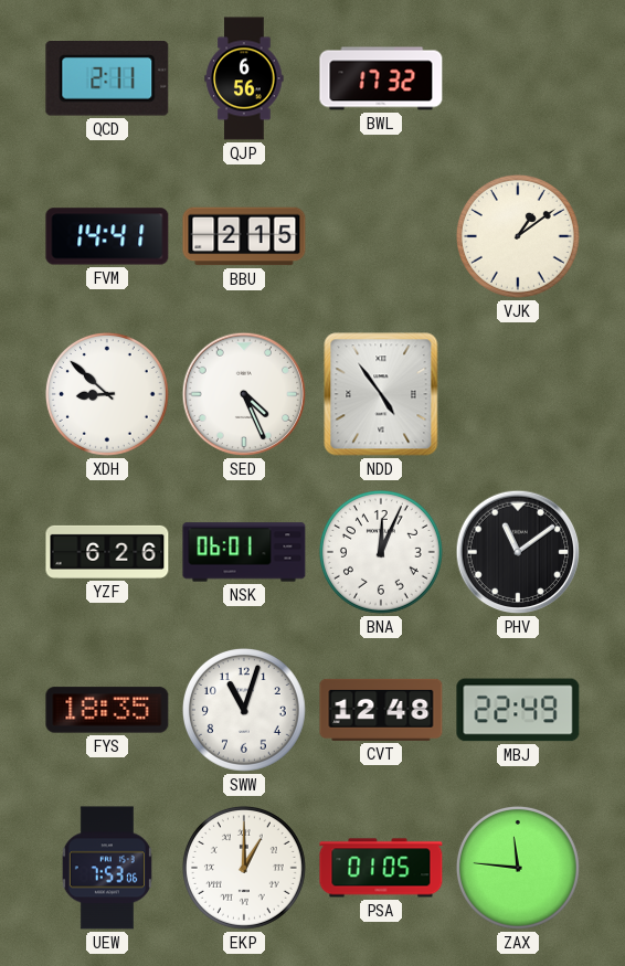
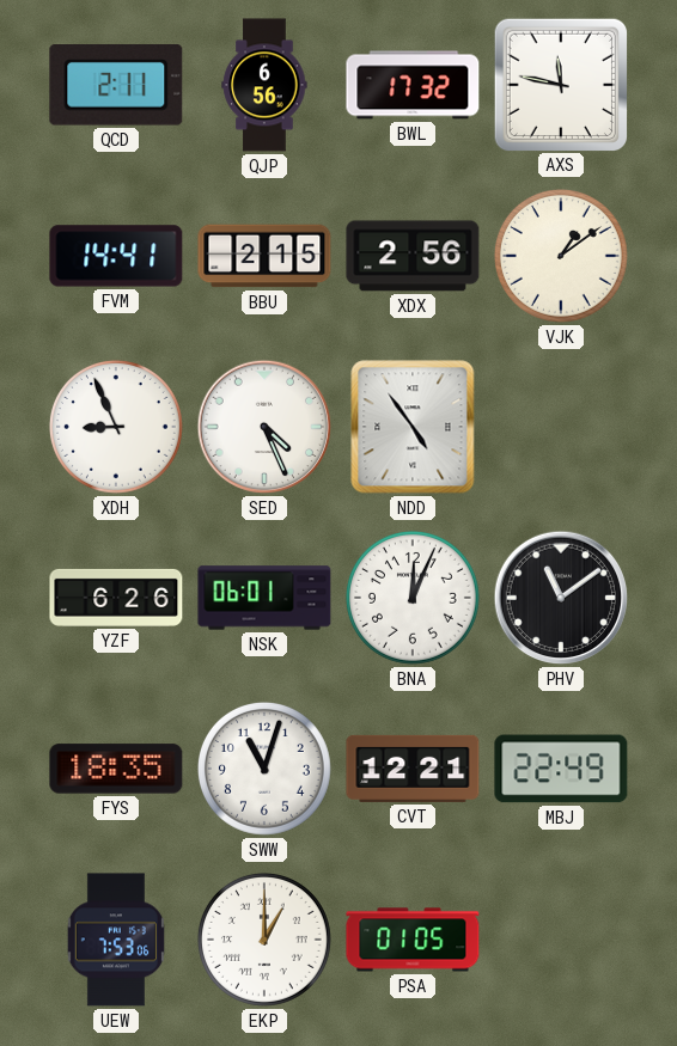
AXS: none -> 11:47 (560, 84)
XDX: none -> 2:56 (413, 256)
XDH: 8:52 -> 8:56 (116, 427)
CVT: 12:48 -> 12:21 (413, 769)
ZAX: 11:46 -> none (518, 868)
